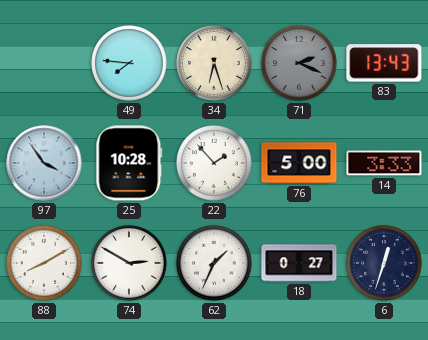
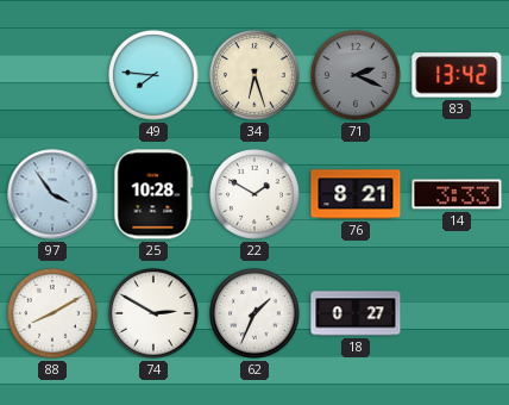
83: 13:43 -> 13:42 (457, 75)
22: 1:53 -> 1:50 (254, 194)
76: 5:00 -> 8:21 (356, 194)
6: 12:33 -> none (384, 263)
